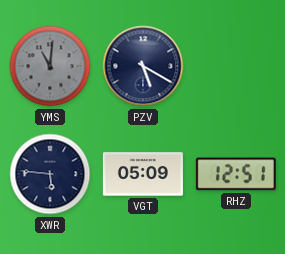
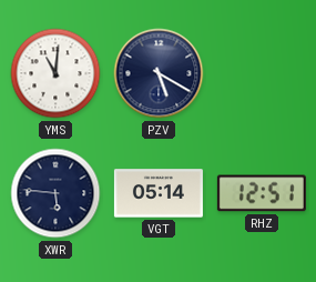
YMS dial: grey -> white (55, 73)
VGT: 05:09 -> 05:14 (159, 193)
